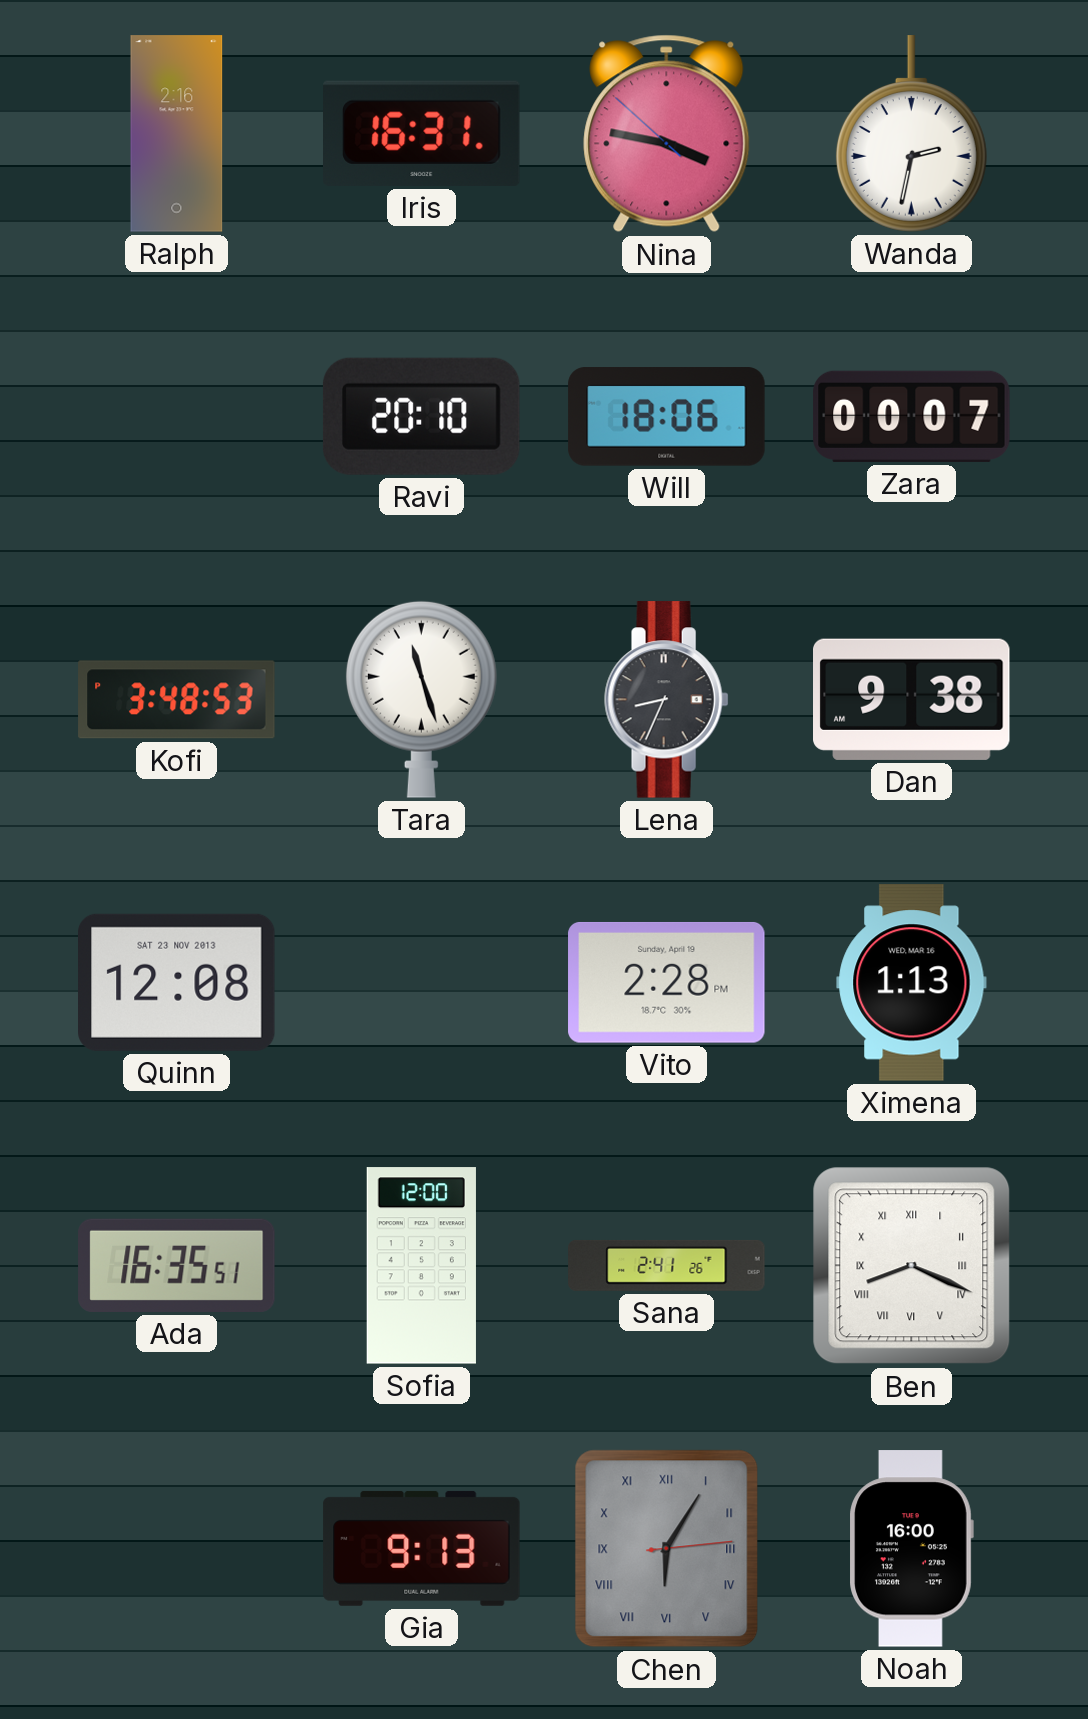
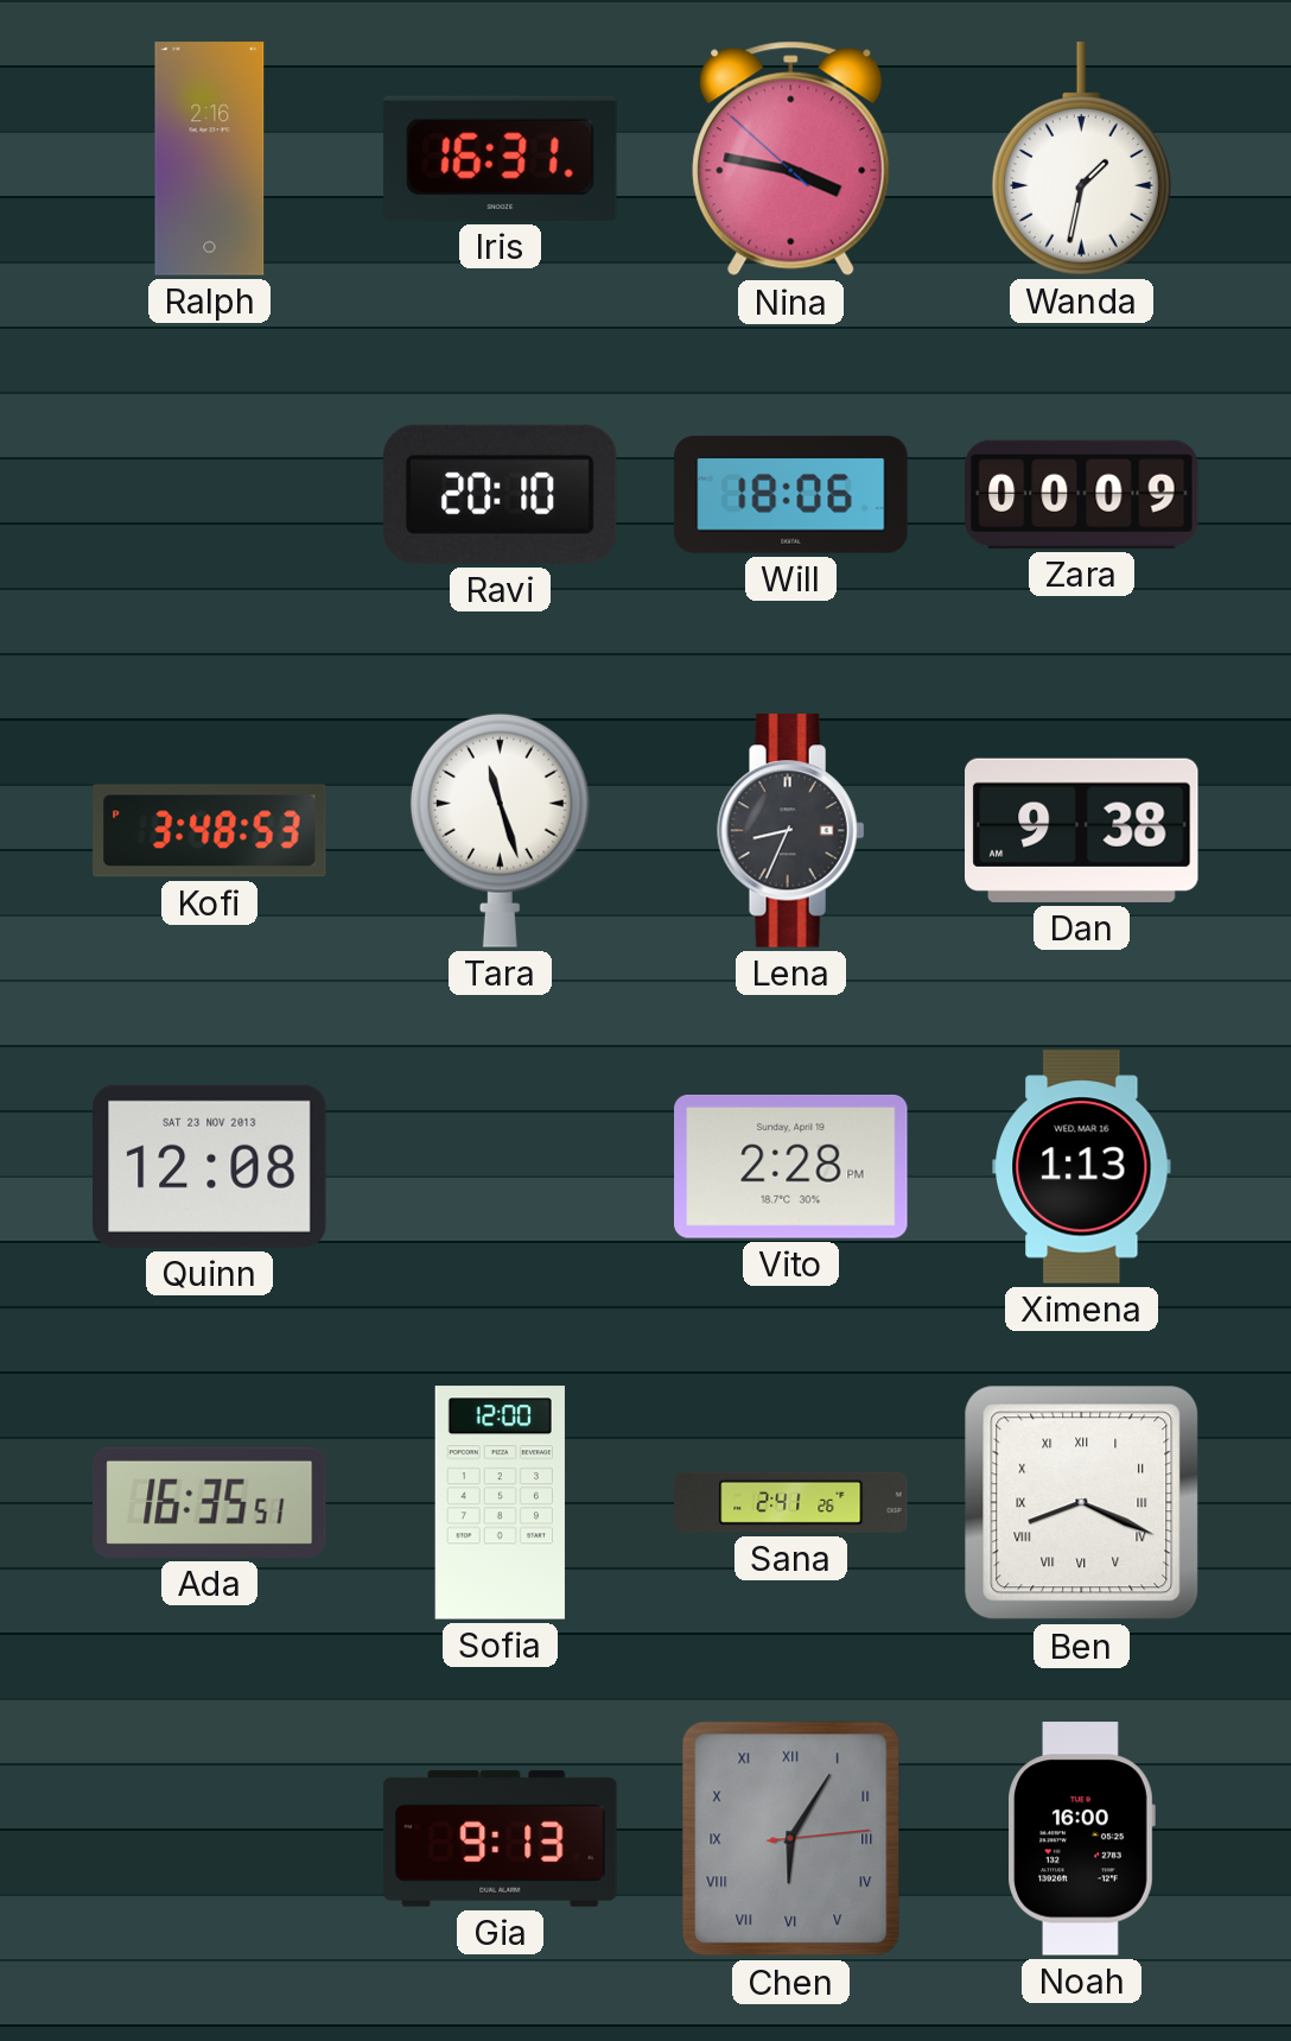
Wanda: 2:32 -> 1:32 (1081, 159)
Zara: 00:07 -> 00:09 (1082, 494)
